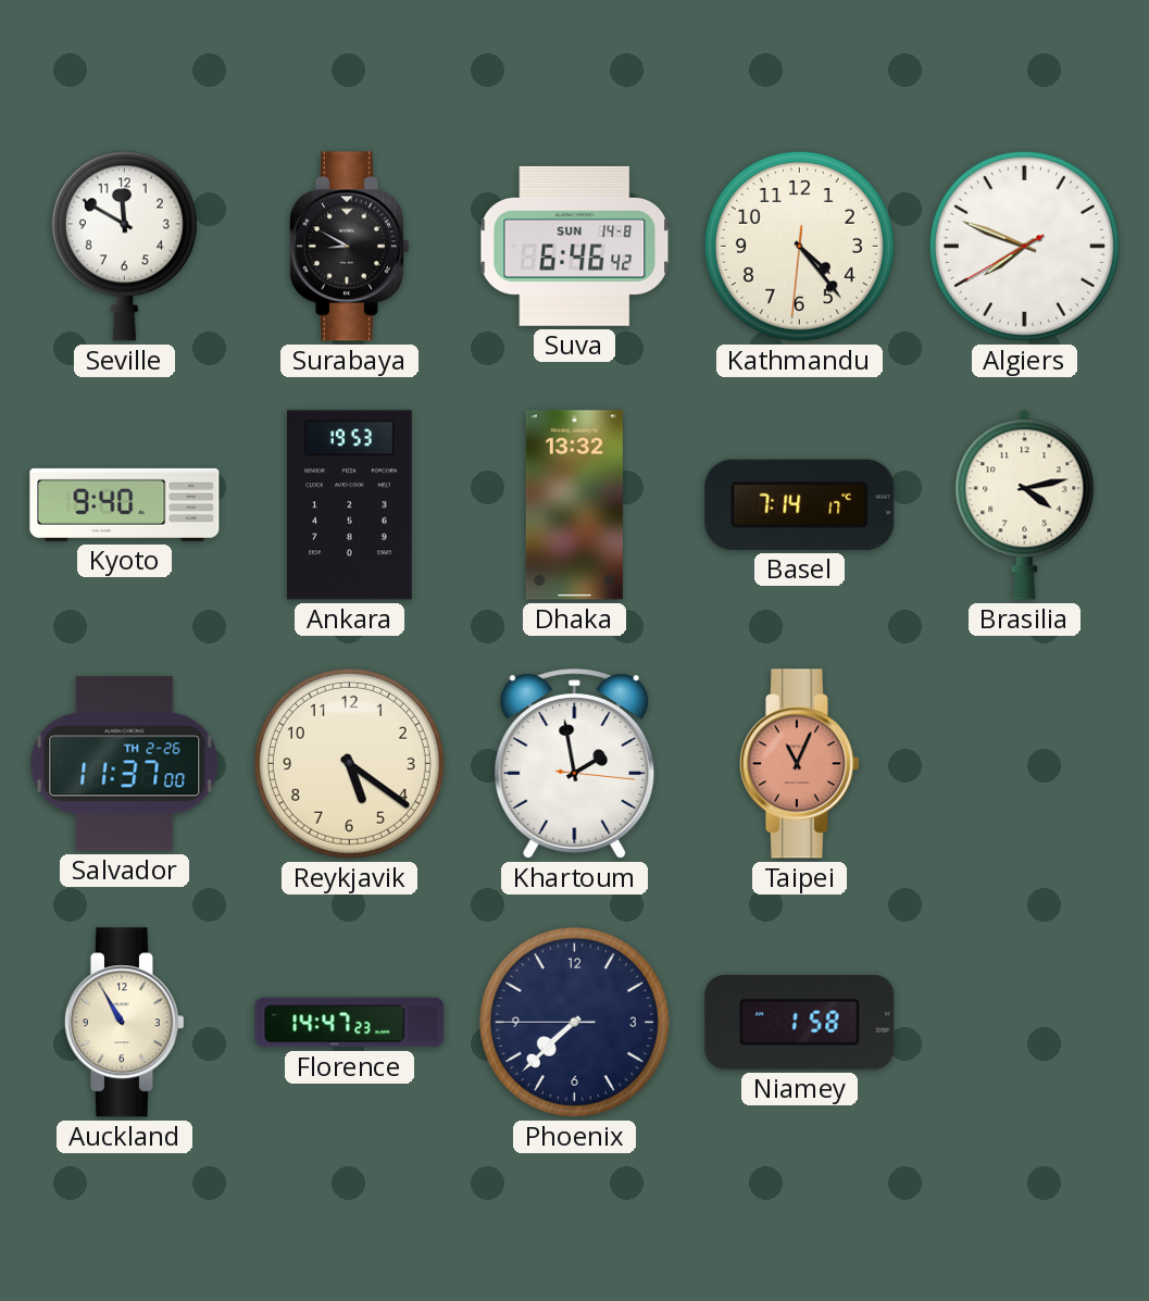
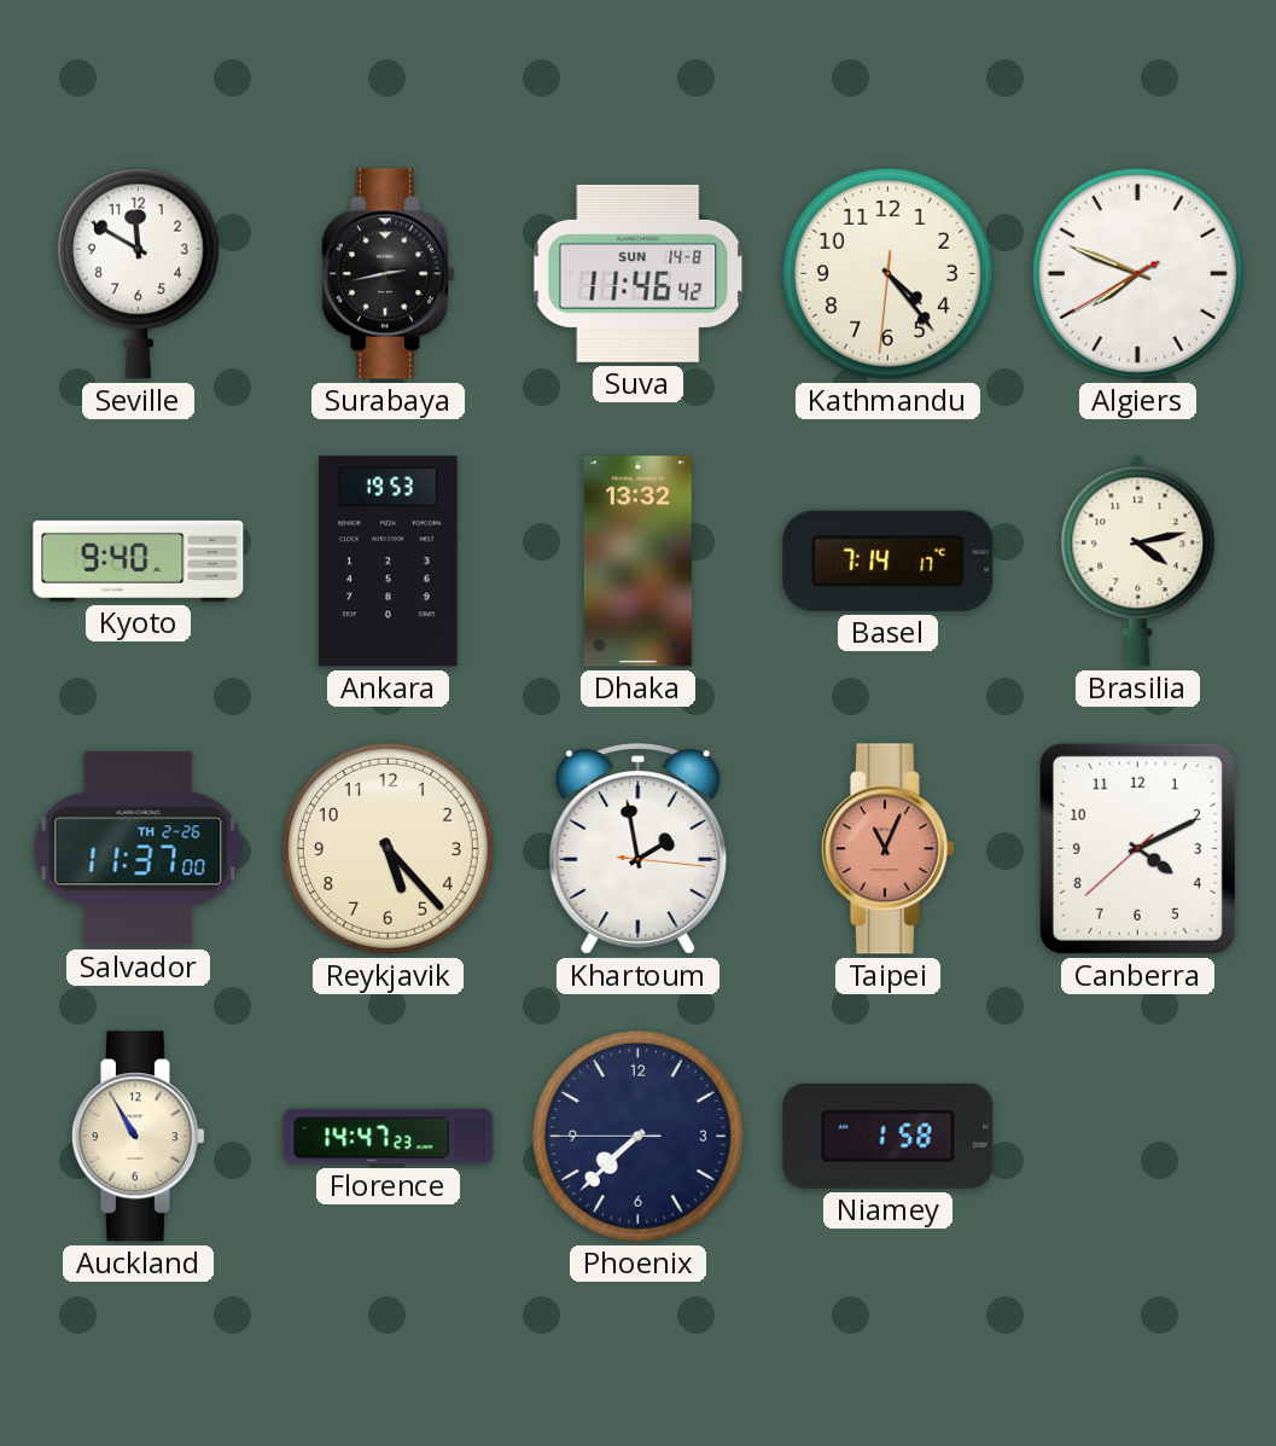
Surabaya: 8:50 -> 2:43 (388, 274)
Suva: 6:46 -> 11:46 (639, 273)
Reykjavik: 5:21 -> 5:23 (388, 848)
Canberra: none -> 4:10 (1137, 848)
